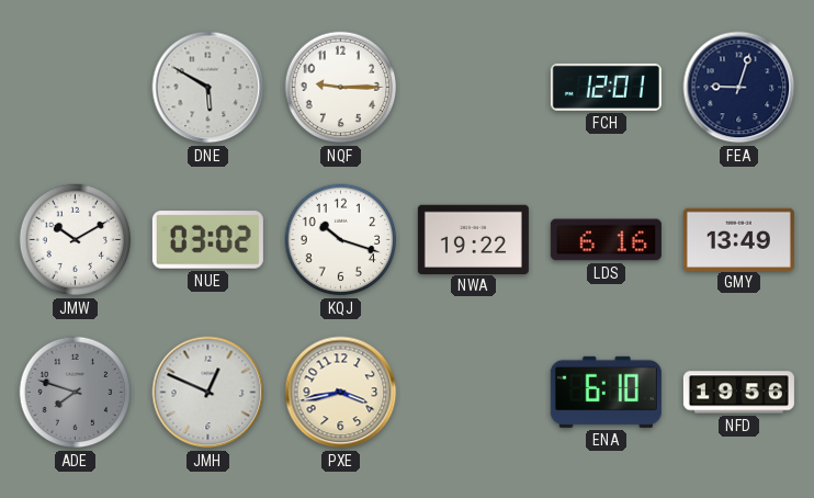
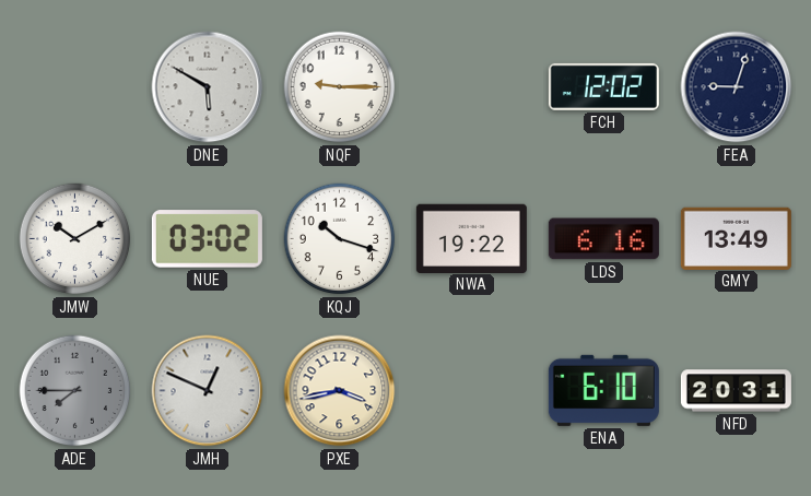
FCH: 12:01 -> 12:02 (603, 86)
ADE: 7:48 -> 7:45 (75, 391)
NFD: 19:56 -> 20:31 (736, 391)
